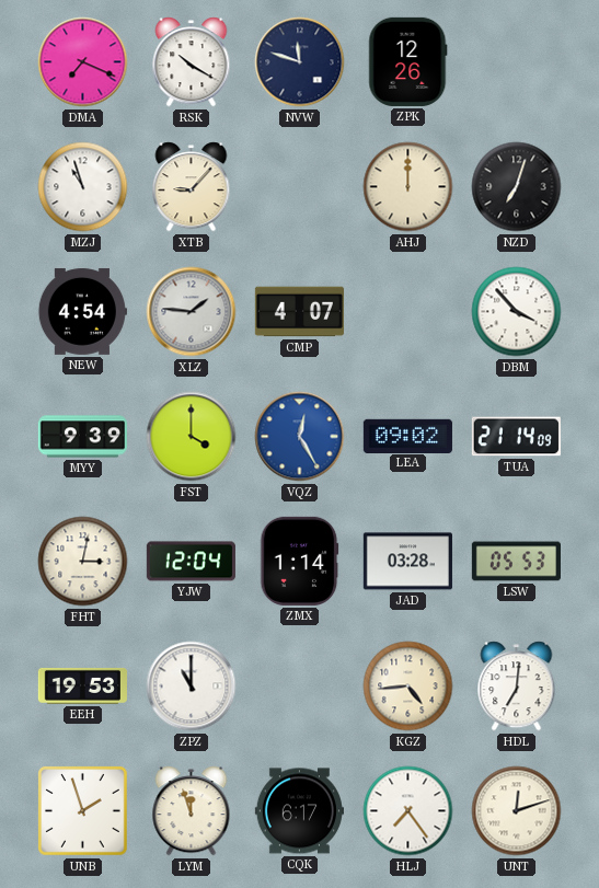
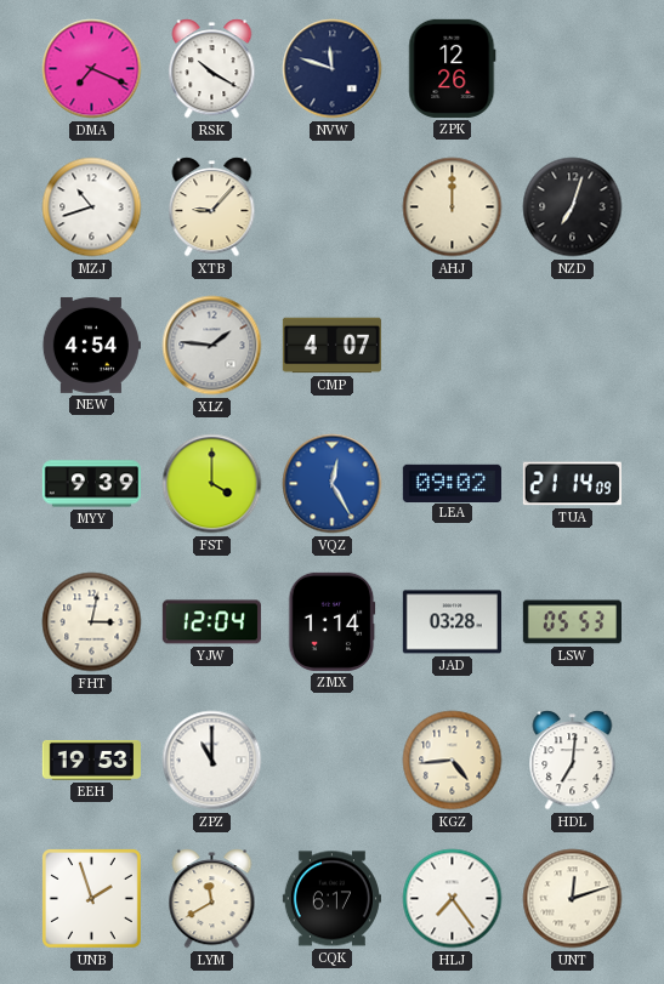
MZJ: 10:57 -> 10:42 (92, 207)
DBM: 3:53 -> none (517, 312)
LYM: 11:57 -> 11:40 (212, 899)
